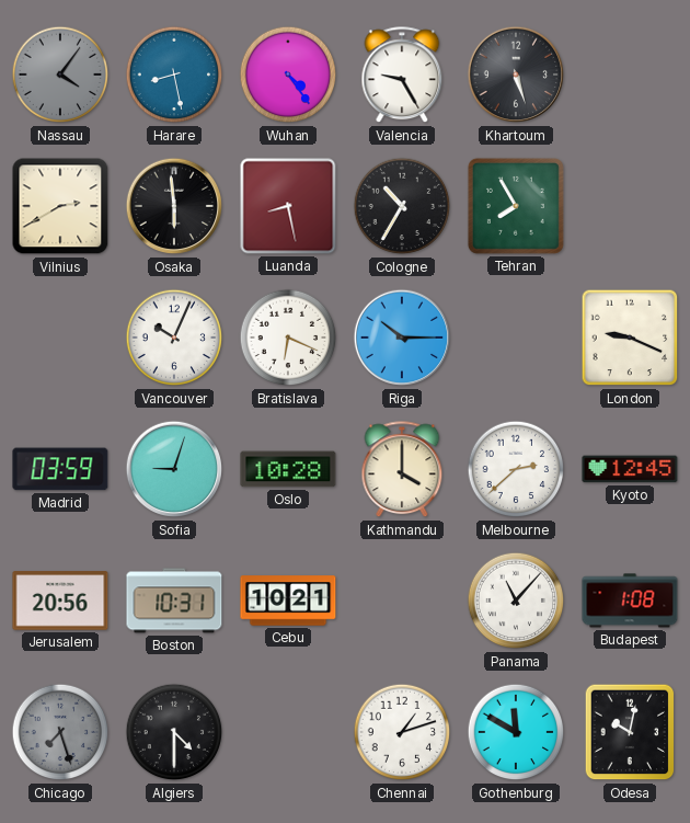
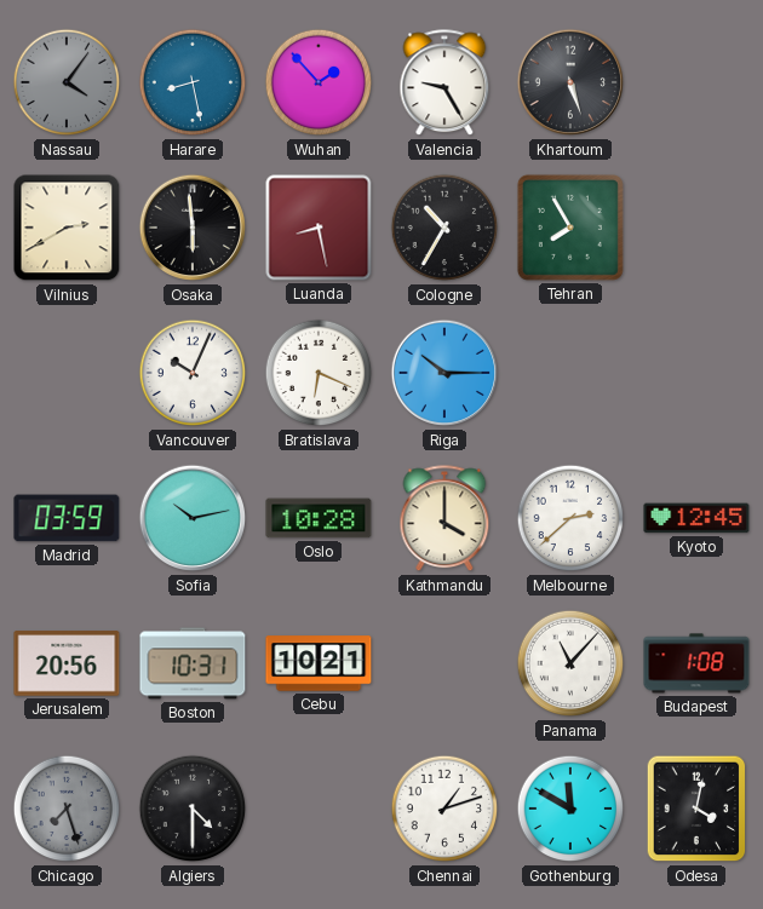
Wuhan: 4:24 -> 1:53 (319, 82)
London: 9:19 -> none (630, 338)
Sofia: 9:03 -> 10:13 (193, 518)
Odesa: 10:02 -> 4:02 (696, 809)
